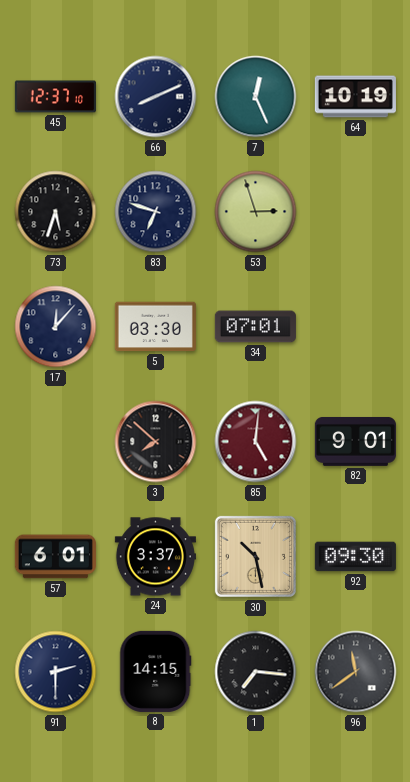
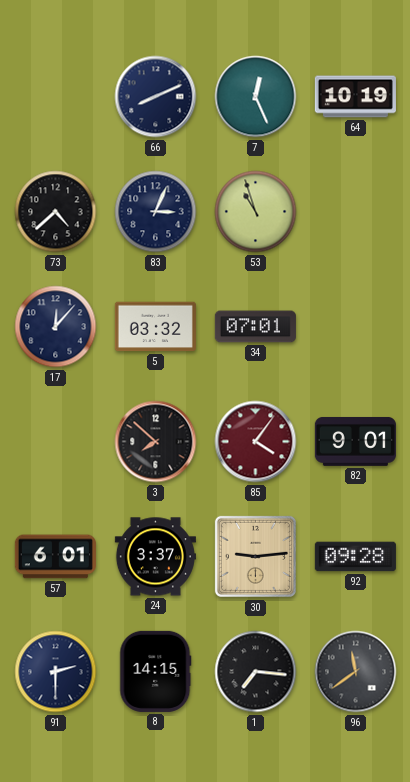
45: 12:37 -> none (55, 97)
73: 5:33 -> 4:38 (56, 212)
83: 6:48 -> 3:04 (156, 212)
53: 2:57 -> 10:57 (256, 212)
5: 03:30 -> 03:32 (155, 327)
85: 5:01 -> 4:06 (256, 442)
30: 10:28 -> 9:14 (255, 556)
92: 09:30 -> 09:28 (355, 557)
